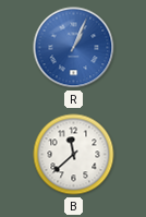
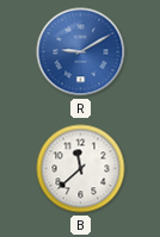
R: 1:04 -> 9:10 (81, 52)
